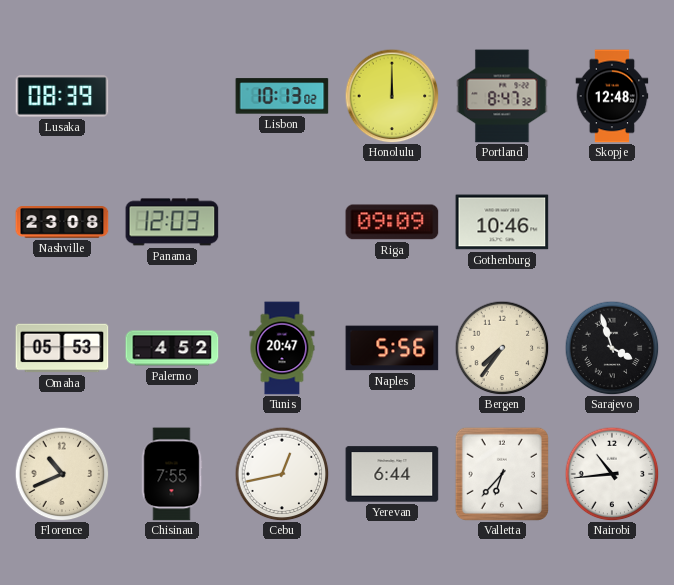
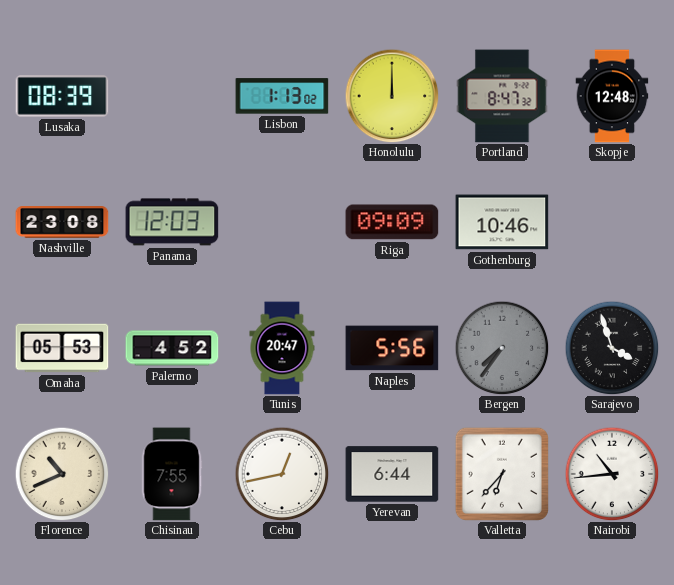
Lisbon: 10:13 -> 1:13 (282, 96)
Bergen dial: cream -> grey (502, 348)
